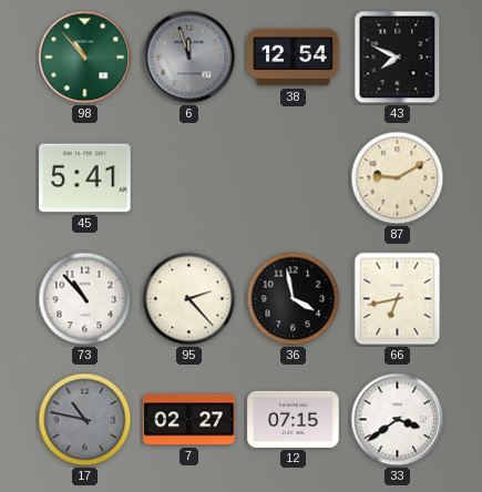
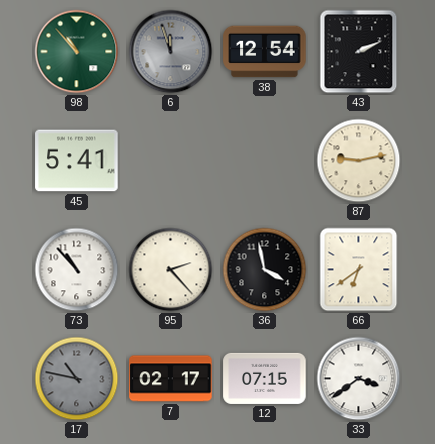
43: 7:49 -> 2:11 (359, 52)
87: 9:10 -> 9:13 (359, 161)
66: 6:43 -> 6:39 (359, 270)
7: 02:27 -> 02:17 (171, 379)
